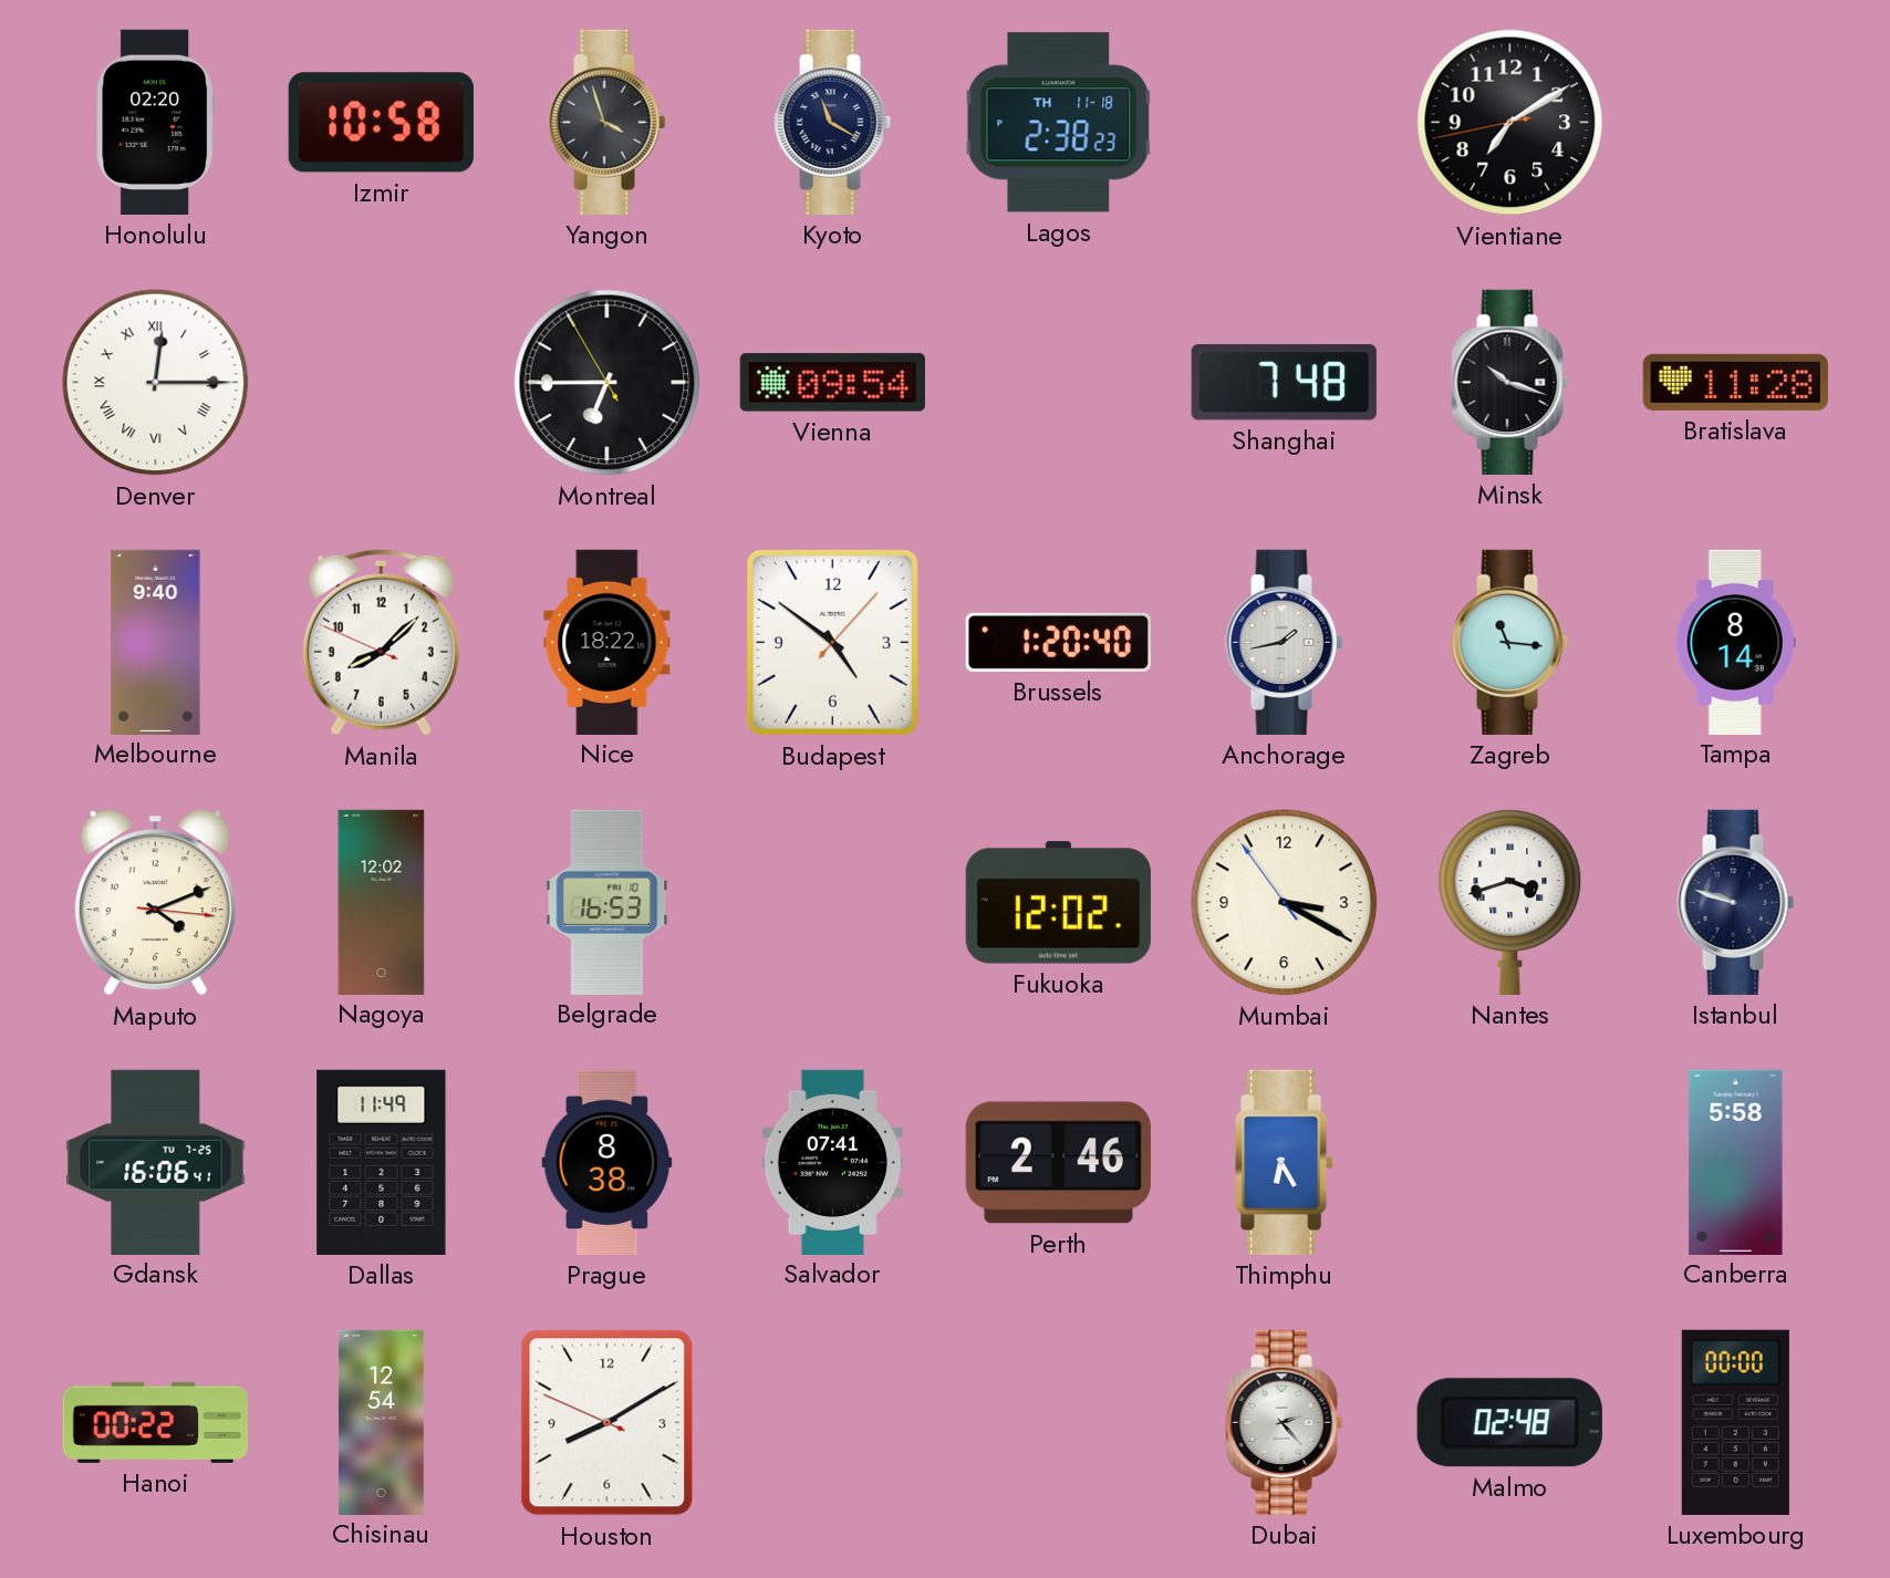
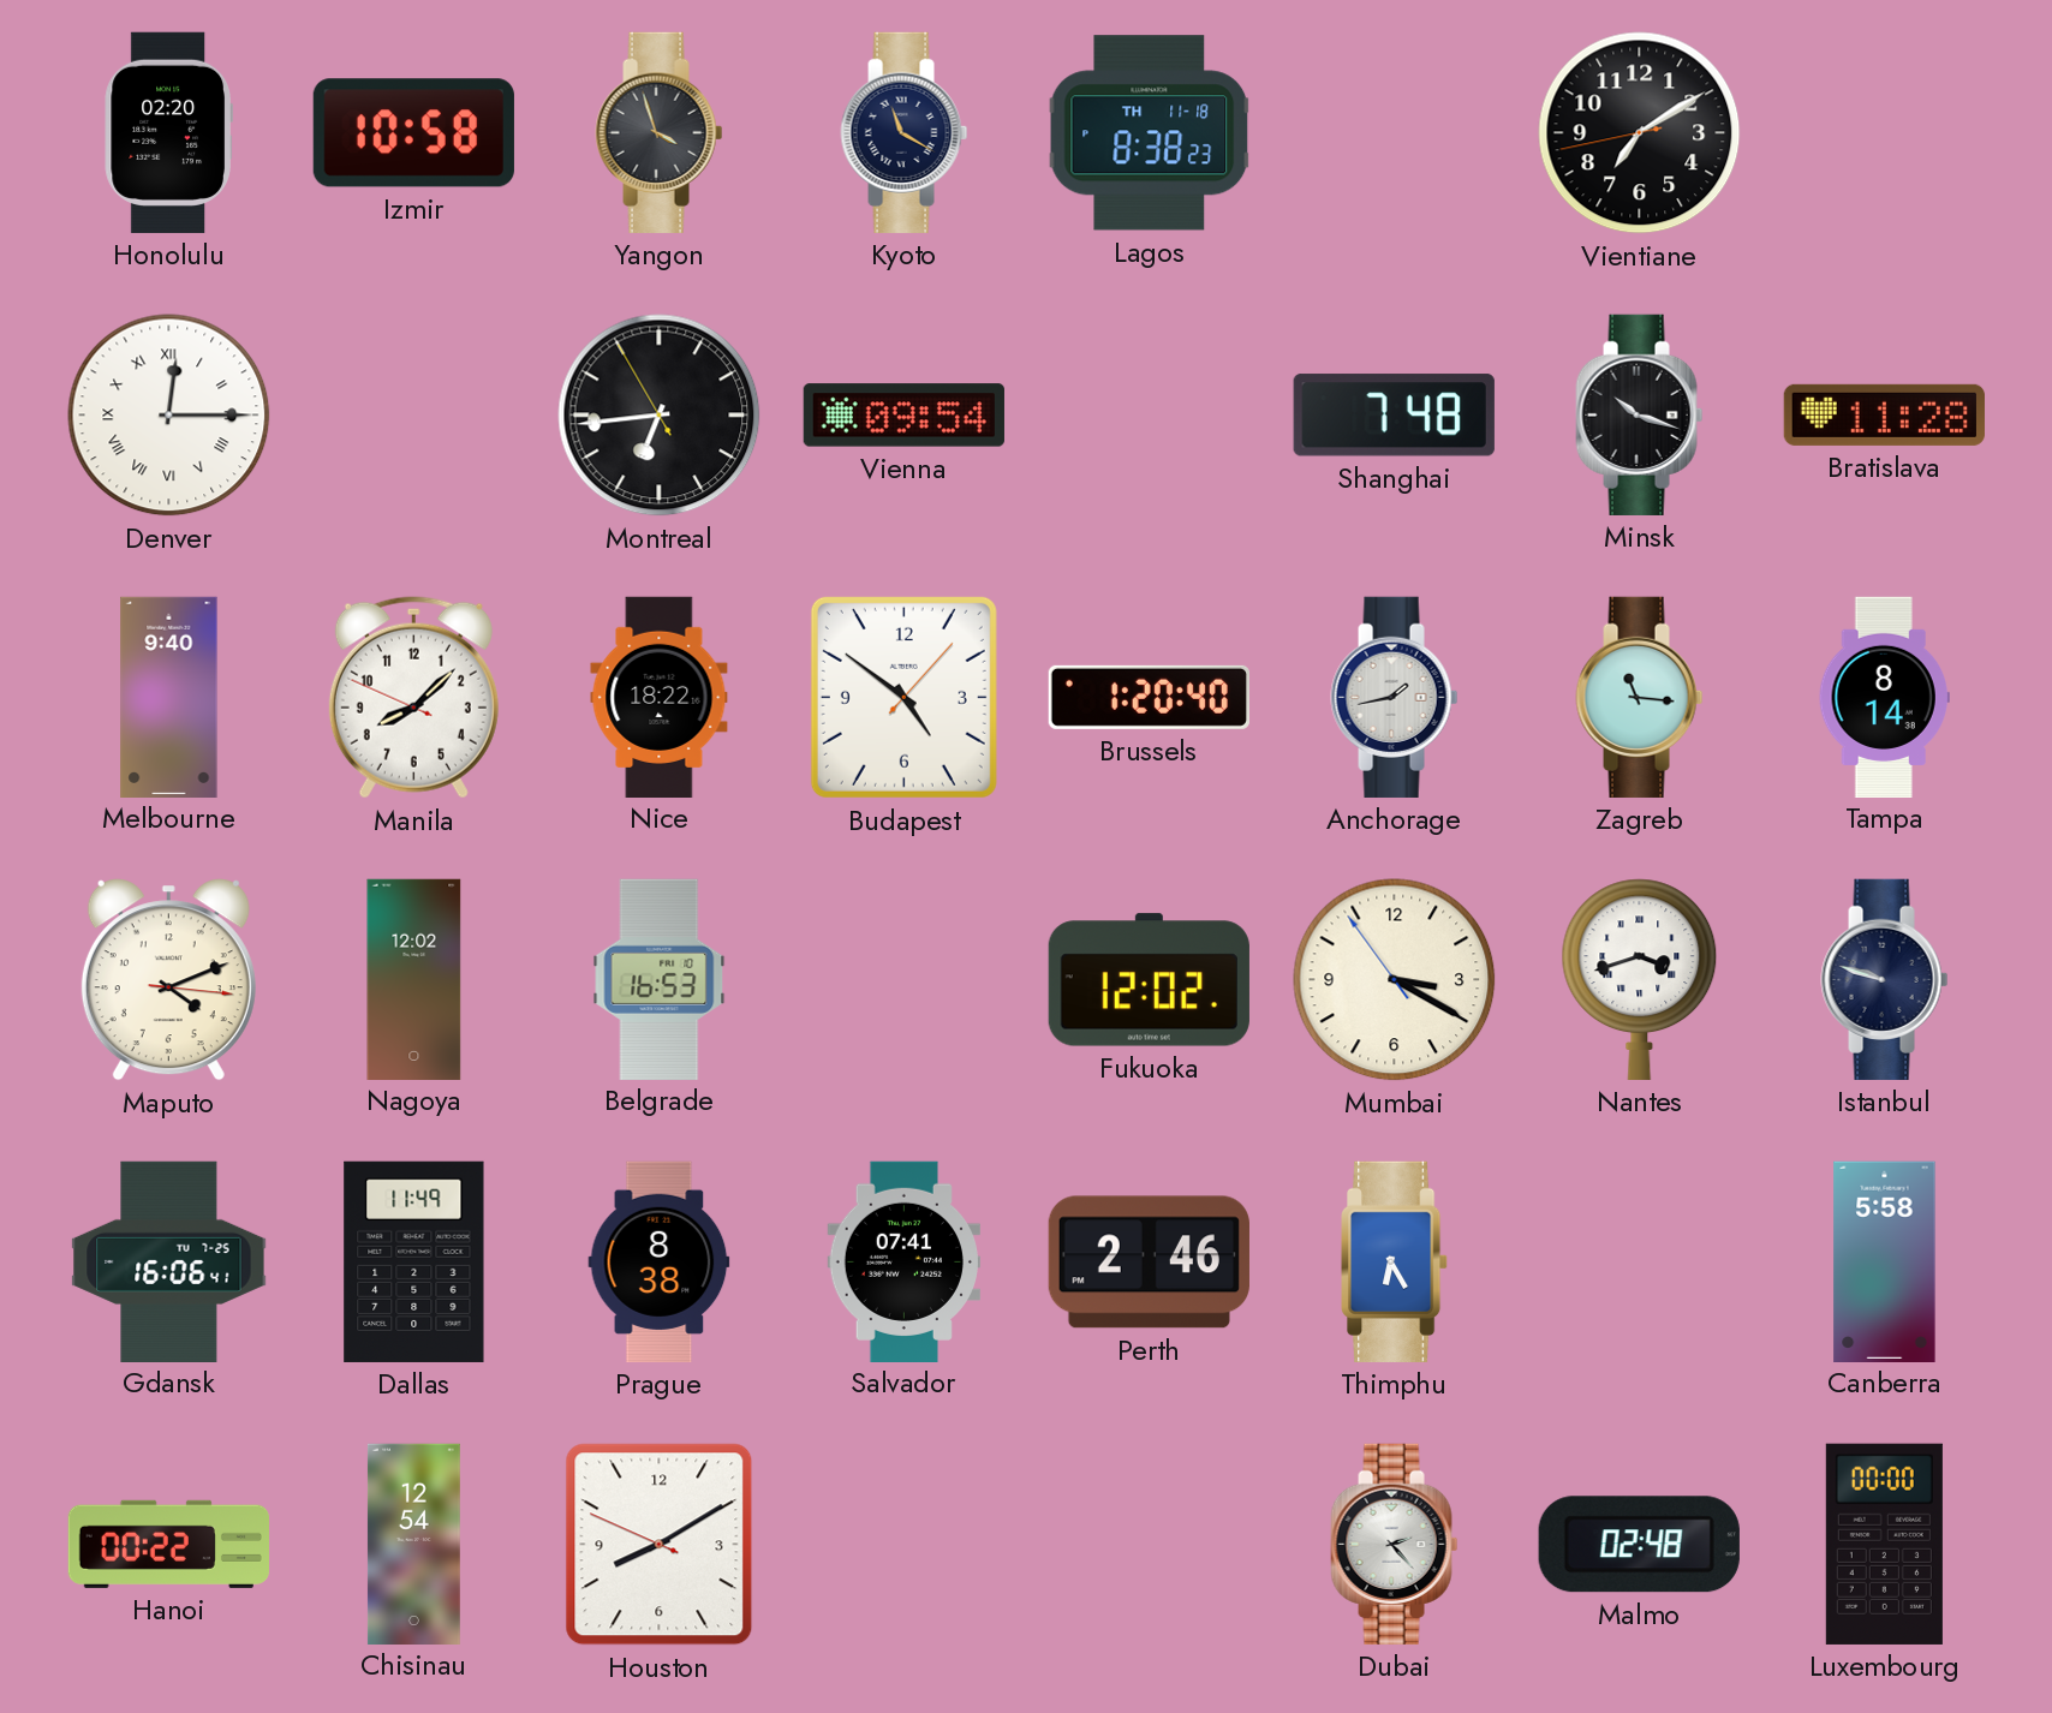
Lagos: 2:38 -> 8:38 (1150, 133)
Montreal: 6:44 -> 6:43 (660, 416)
